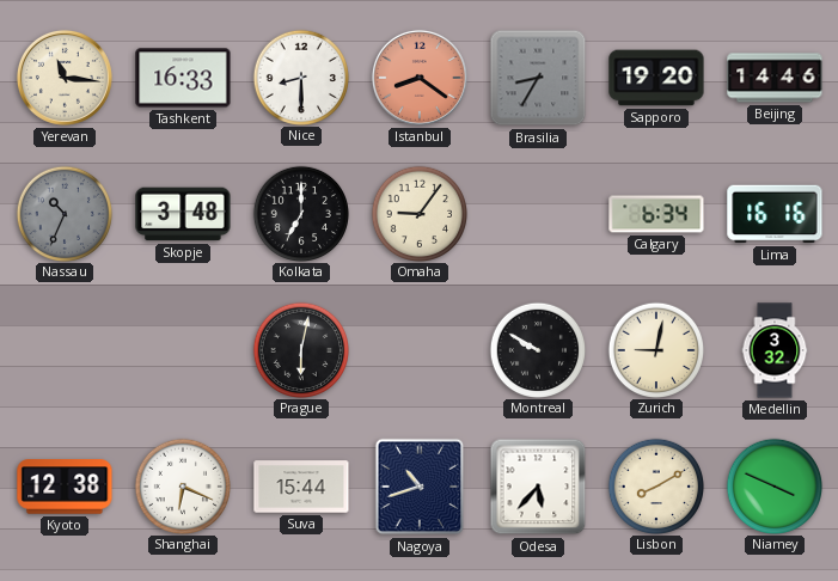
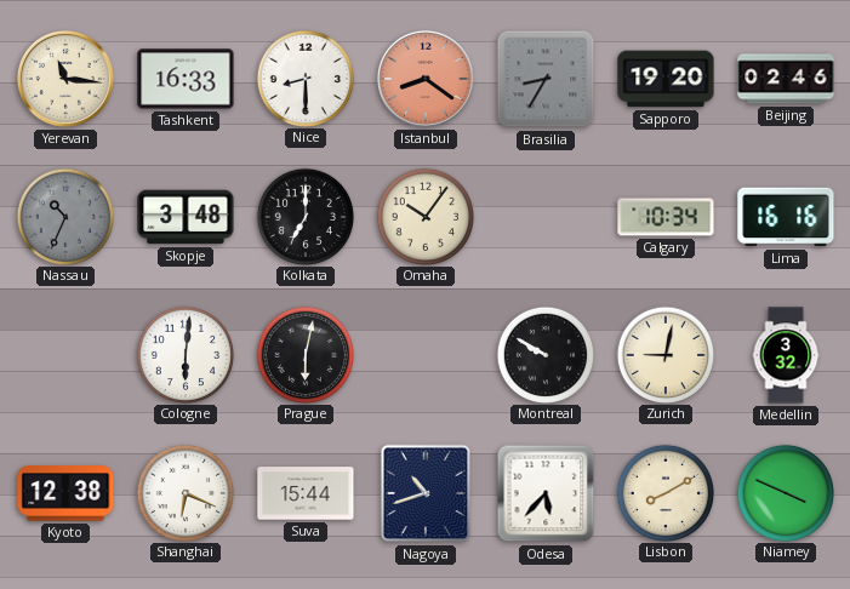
Beijing: 14:46 -> 02:46 (786, 79)
Omaha: 9:06 -> 10:06 (424, 216)
Calgary: 6:34 -> 10:34 (666, 217)
Cologne: none -> 6:01 (184, 354)
